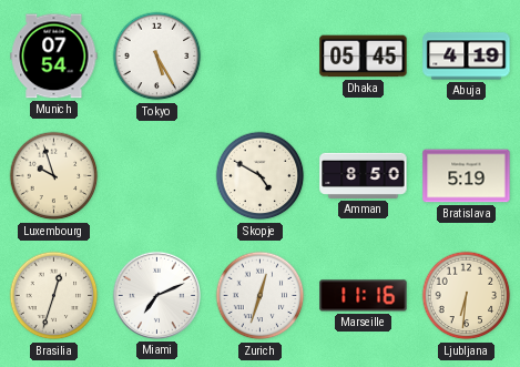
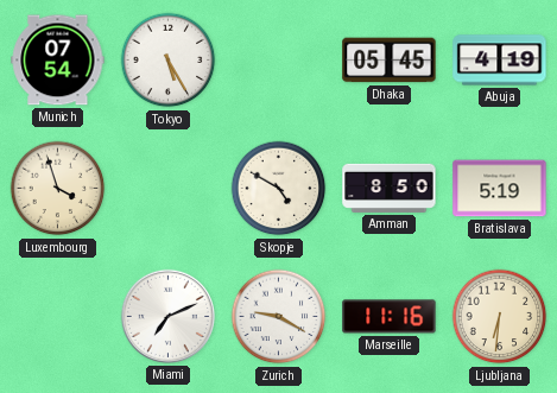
Luxembourg: 9:57 -> 3:57 (58, 189)
Brasilia: 12:33 -> none (54, 296)
Zurich: 12:33 -> 9:20 (279, 317)
